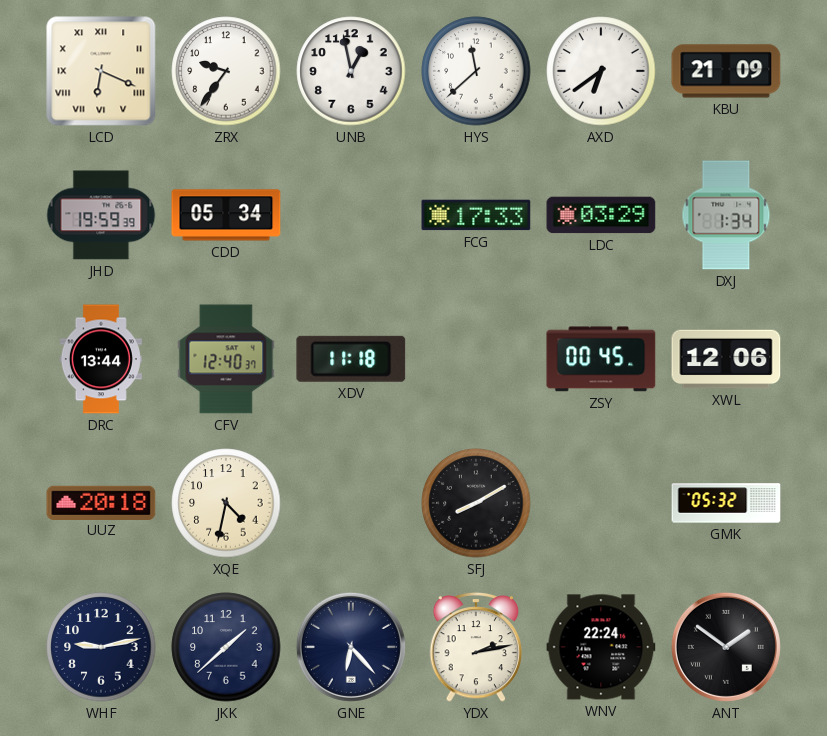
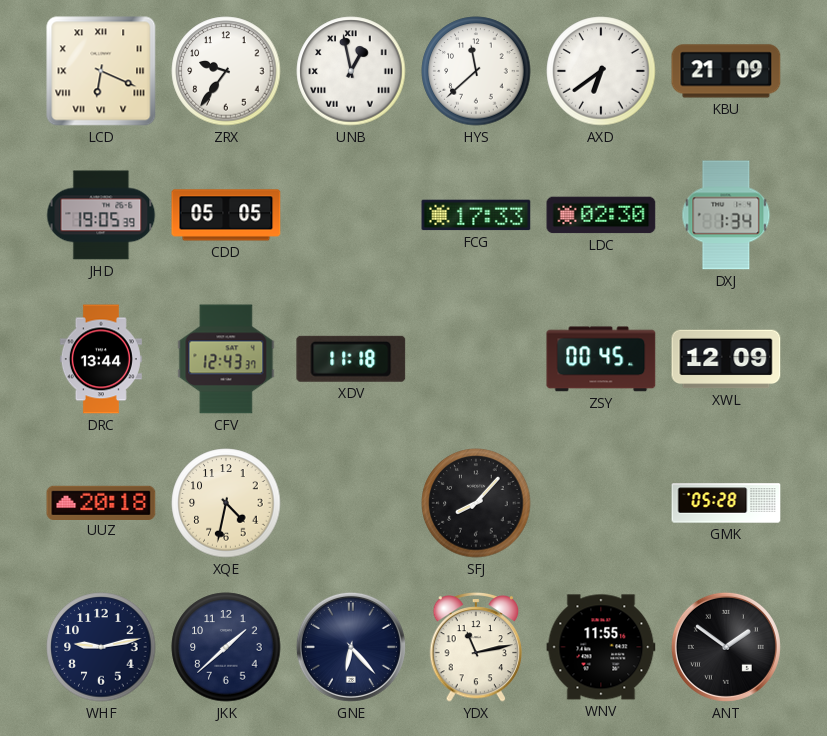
UNB numerals: Arabic -> Roman (351, 71)
JHD: 19:59 -> 19:05 (101, 215)
CDD: 05:34 -> 05:05 (226, 215)
LDC: 03:29 -> 02:30 (601, 215)
CFV: 12:40 -> 12:43 (226, 359)
XWL: 12:06 -> 12:09 (726, 359)
SFJ: 8:10 -> 8:07 (476, 503)
GMK: 05:32 -> 05:28 (726, 503)
YDX: 2:13 -> 11:13 (476, 647)
WNV: 22:24 -> 11:55 (601, 647)
